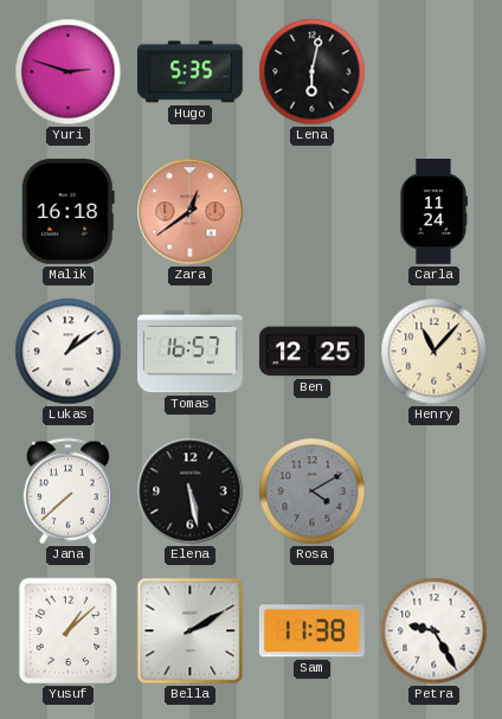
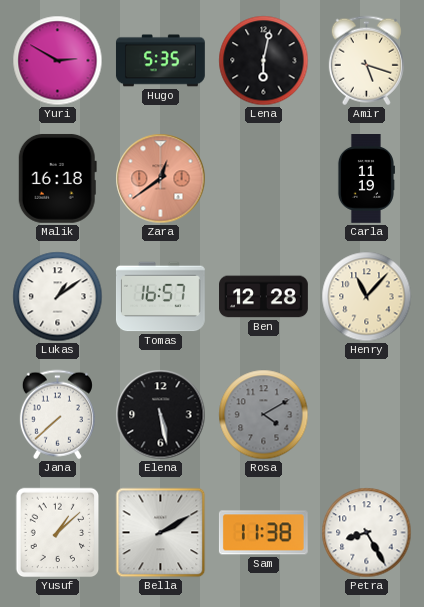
Yuri: 2:48 -> 2:50 (58, 61)
Amir: none -> 5:18 (366, 61)
Carla: 11:24 -> 11:19 (366, 179)
Ben: 12:25 -> 12:28 (264, 297)
Petra: 9:25 -> 8:25 (367, 533)
